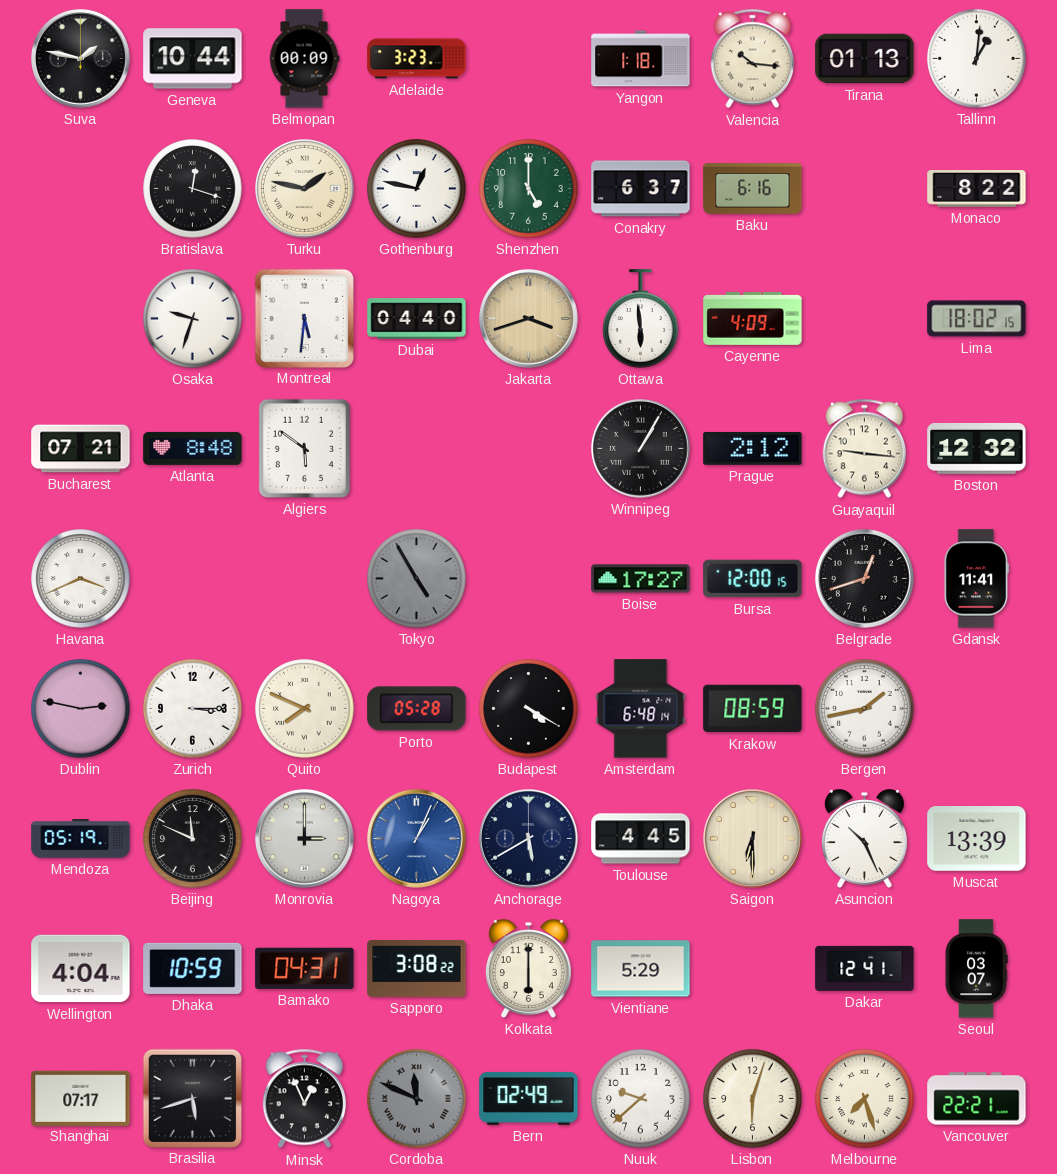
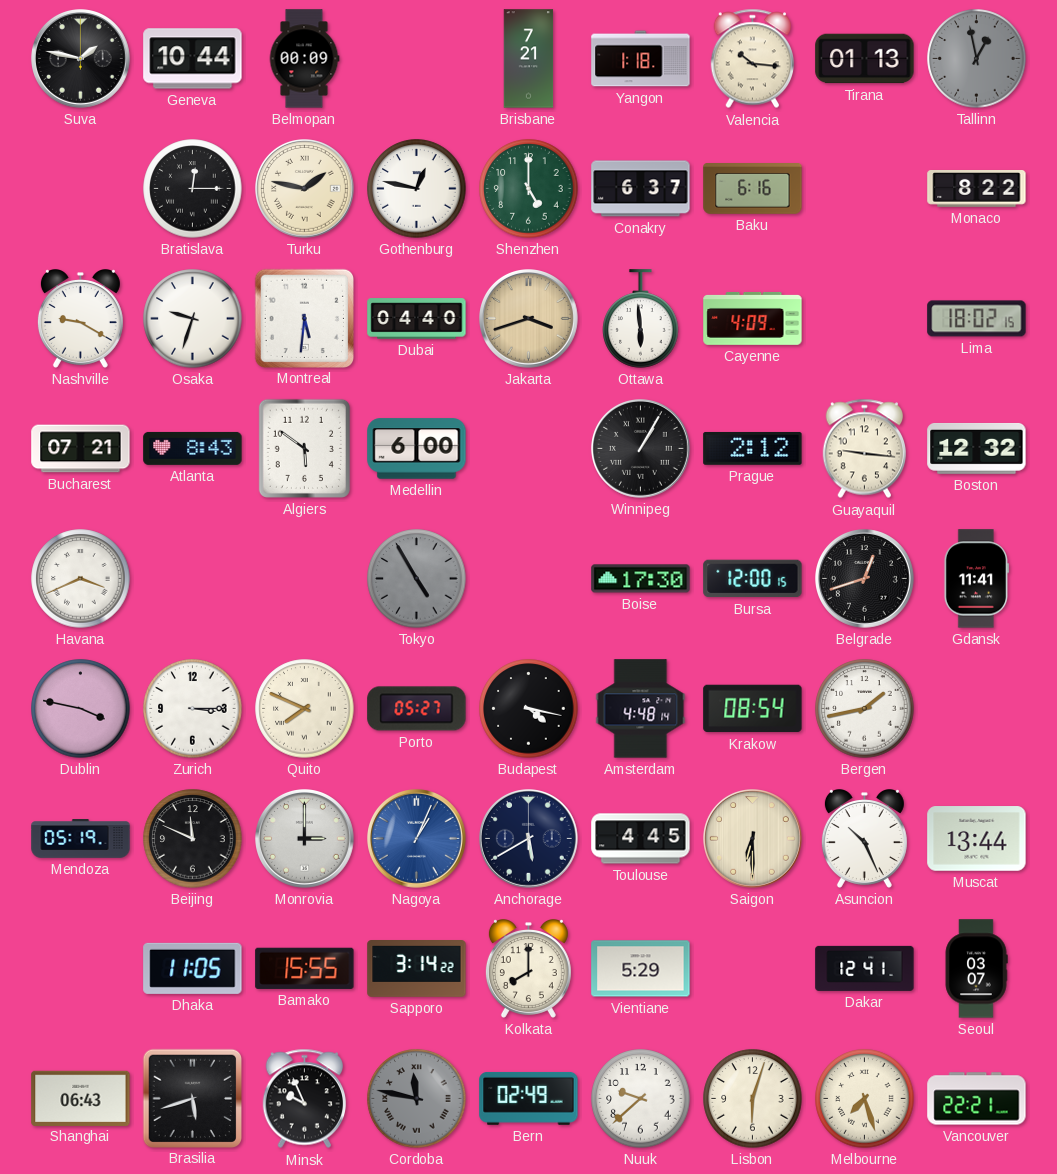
Adelaide: 3:23 -> none (417, 59)
Brisbane: none -> 7:21 (529, 59)
Tallinn: 1:01 -> 12:58 (977, 59)
Tallinn dial: white -> grey (977, 59)
Bratislava: 12:18 -> 12:15 (193, 189)
Nashville: none -> 9:20 (80, 319)
Atlanta: 8:48 -> 8:43 (193, 448)
Medellin: none -> 6:00 (417, 449)
Boise: 17:27 -> 17:30 (641, 579)
Dublin: 2:47 -> 3:47 (81, 709)
Porto: 05:28 -> 05:27 (417, 709)
Budapest: 4:20 -> 4:17 (529, 709)
Amsterdam: 6:48 -> 4:48 (641, 709)
Krakow: 08:59 -> 08:54 (753, 709)
Muscat: 13:39 -> 13:44 (977, 839)
Wellington: 4:04 -> none (81, 969)
Dhaka: 10:59 -> 11:05 (193, 968)
Bamako: 04:31 -> 15:55 (305, 968)
Sapporo: 3:08 -> 3:14 (417, 969)
Kolkata: 6:00 -> 8:00 (528, 969)
Shanghai: 07:17 -> 06:43 (81, 1098)
Minsk: 12:56 -> 9:56 (304, 1099)
Cordoba: 11:49 -> 11:47 (417, 1099)
